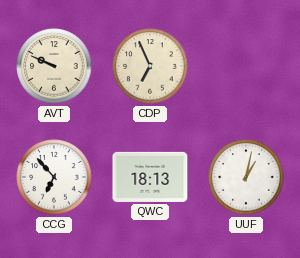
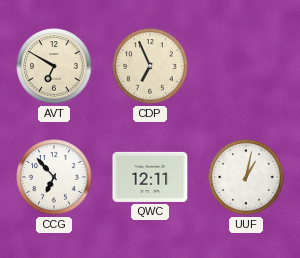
AVT: 9:49 -> 6:50 (54, 66)
QWC: 18:13 -> 12:11 (150, 177)
